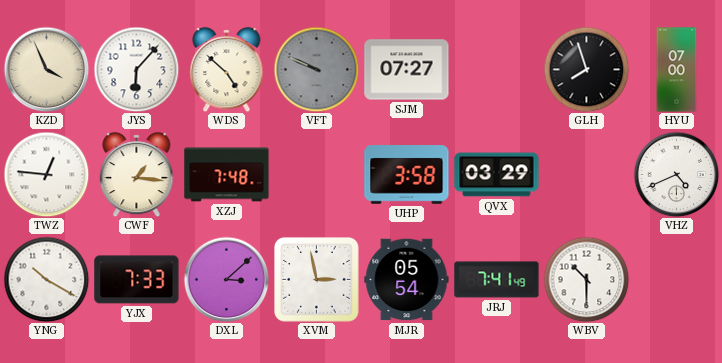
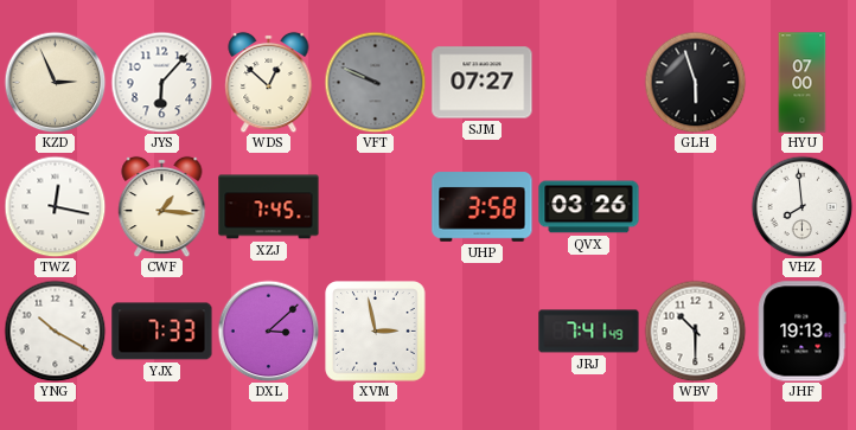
KZD: 3:56 -> 2:56 (55, 82)
WDS: 4:52 -> 12:52 (269, 82)
GLH: 7:57 -> 5:57 (695, 82)
TWZ: 12:46 -> 12:17 (55, 206)
XZJ: 7:48 -> 7:45 (269, 207)
QVX: 03:29 -> 03:26 (589, 207)
VHZ: 4:41 -> 7:59 (801, 206)
MJR: 05:54 -> none (407, 280)
JHF: none -> 19:13 (803, 332)
